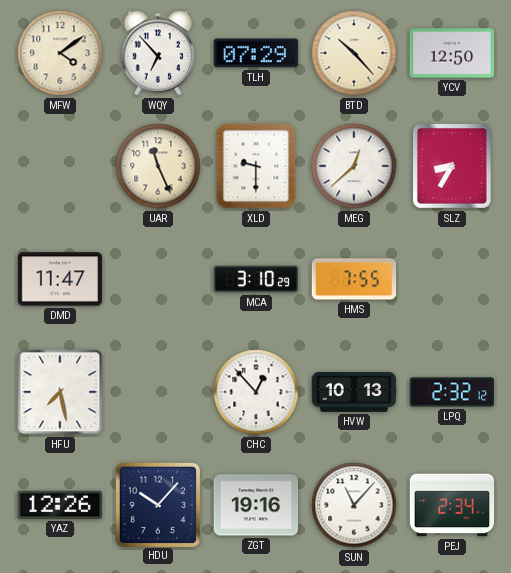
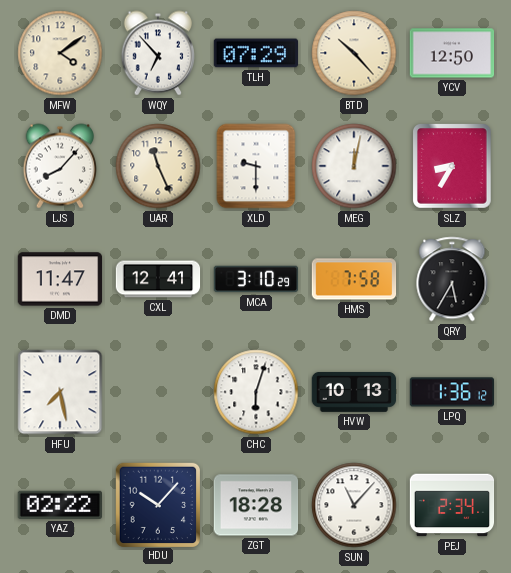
LJS: none -> 8:07 (59, 166)
MEG: 12:38 -> 12:02 (354, 166)
CXL: none -> 12:41 (158, 279)
HMS: 7:55 -> 7:58 (354, 279)
QRY: none -> 5:35 (452, 279)
CHC: 12:53 -> 6:03 (256, 392)
LPQ: 2:32 -> 1:36 (452, 392)
YAZ: 12:26 -> 02:22 (59, 505)
ZGT: 19:16 -> 18:28 (256, 505)
